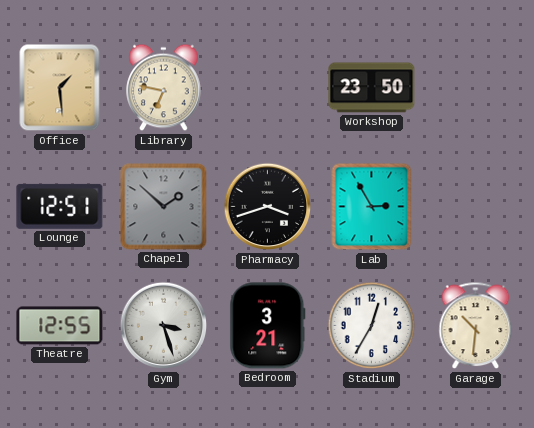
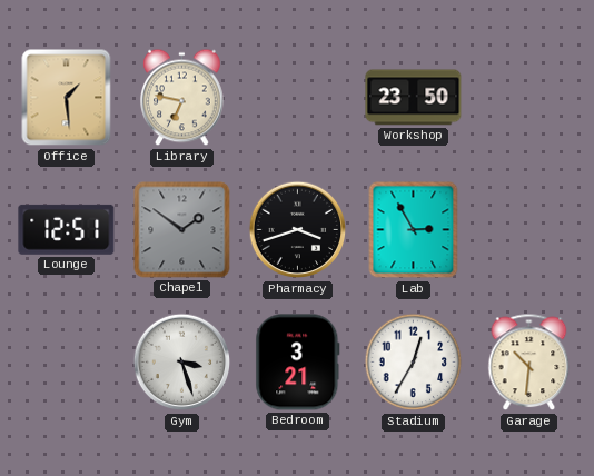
Chapel: 1:52 -> 1:51 (182, 230)
Theatre: 12:55 -> none (60, 326)
